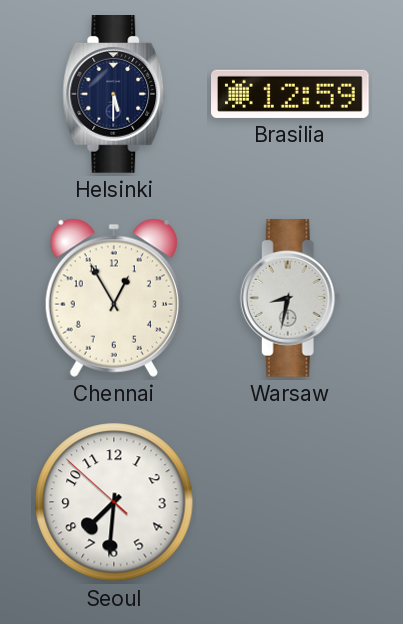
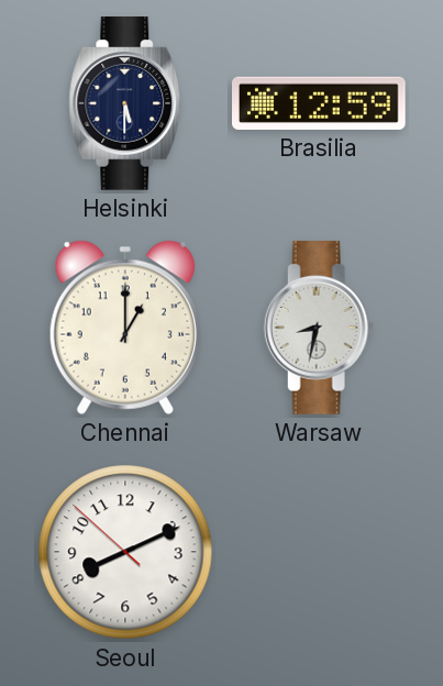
Chennai: 12:55 -> 1:00 (125, 328)
Seoul: 7:30 -> 8:10 (125, 552)
